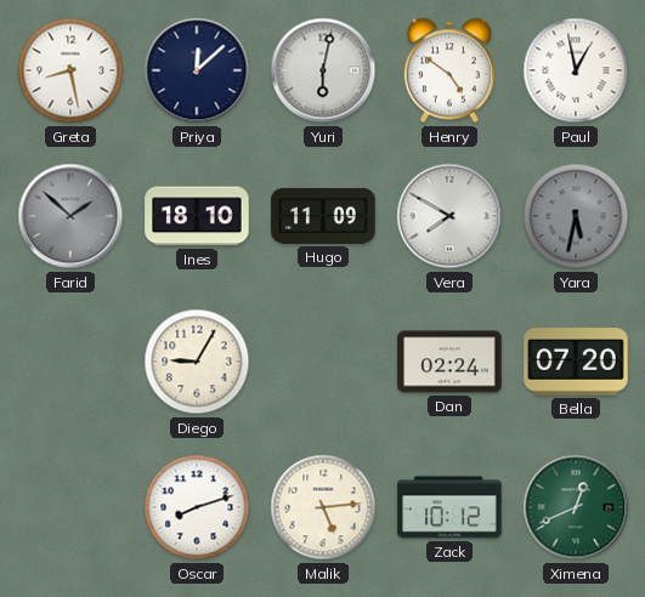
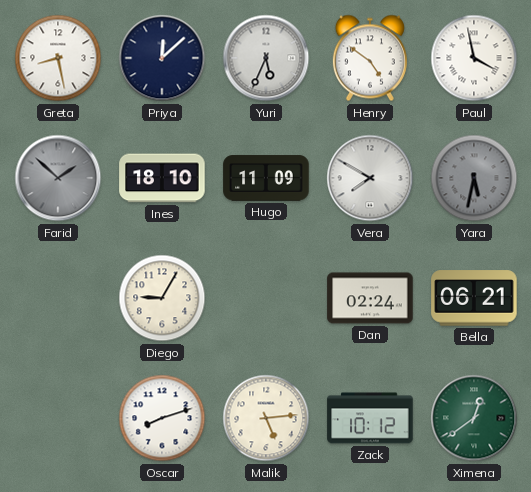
Yuri: 6:02 -> 5:34 (266, 58)
Paul: 12:58 -> 3:58 (474, 58)
Bella: 07:20 -> 06:21 (474, 298)
Ximena: 12:41 -> 12:39 (474, 418)
